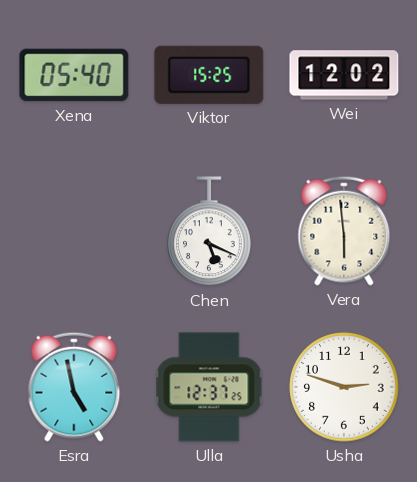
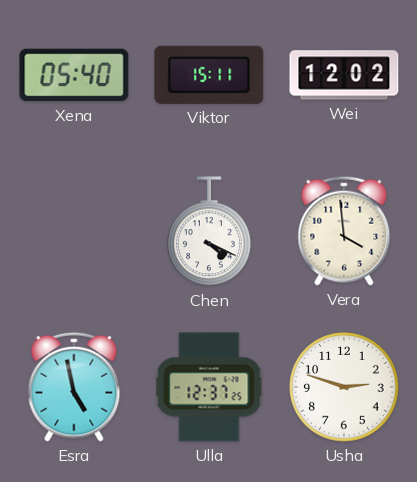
Viktor: 15:25 -> 15:11 (209, 75)
Chen: 5:19 -> 4:19 (210, 232)
Vera: 5:59 -> 3:59 (344, 231)
